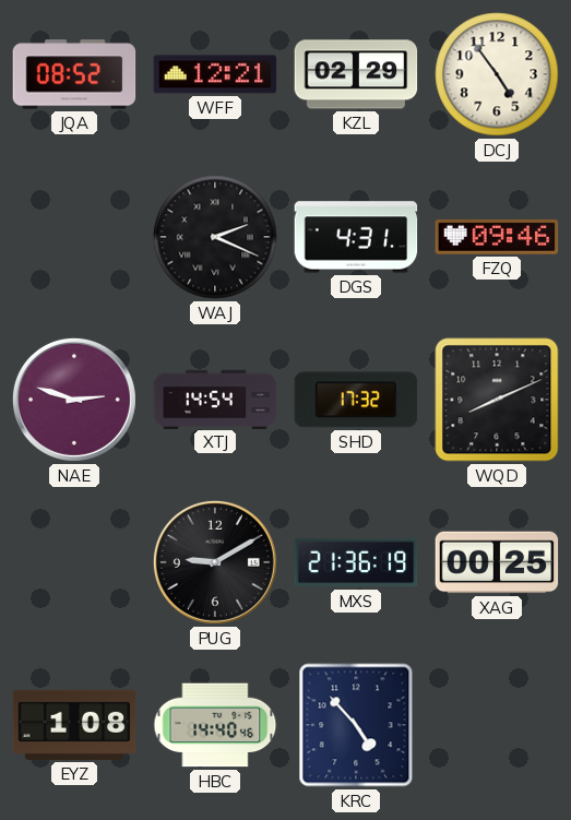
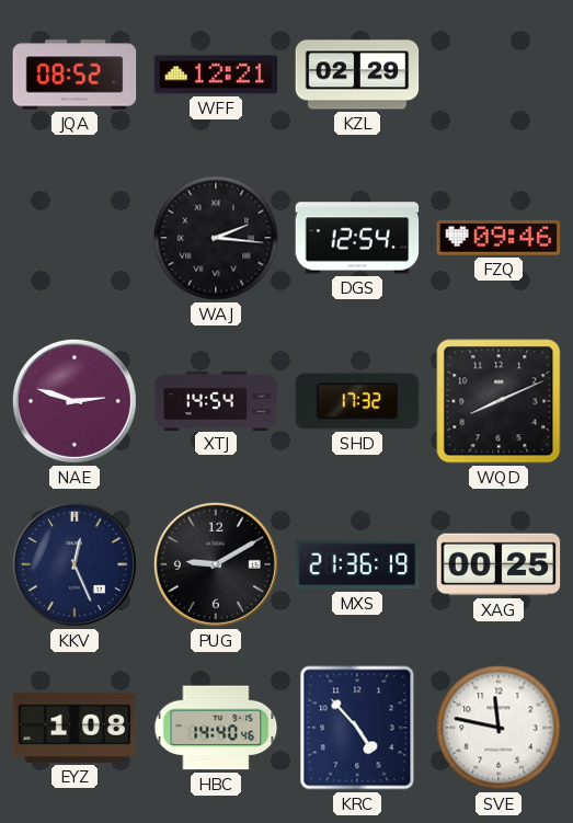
DCJ: 4:54 -> none (497, 74)
WAJ: 2:19 -> 2:16 (216, 238)
DGS: 4:31 -> 12:54 (357, 238)
KKV: none -> 12:26 (75, 564)
SVE: none -> 11:47 (498, 728)
